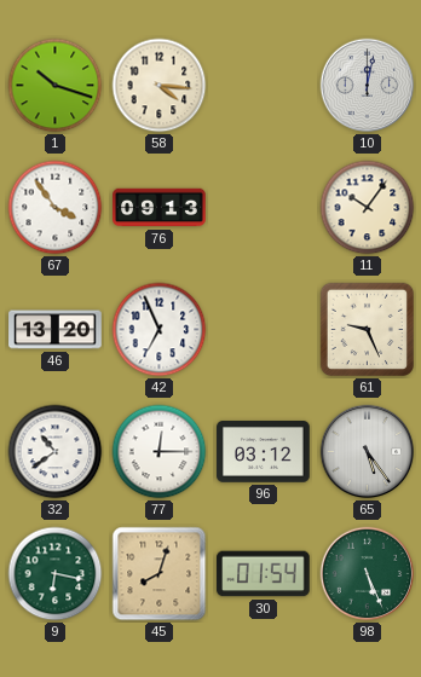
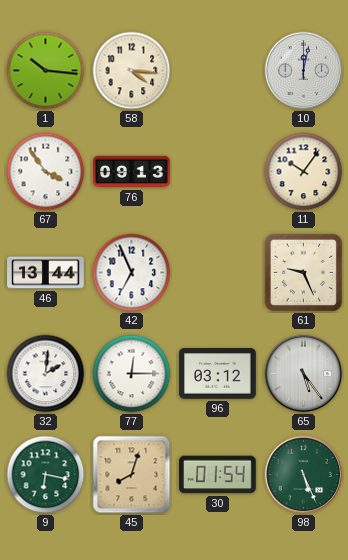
1: 10:18 -> 10:16 (46, 71)
46: 13:20 -> 13:44 (46, 273)
32: 10:39 -> 2:01 (46, 374)
